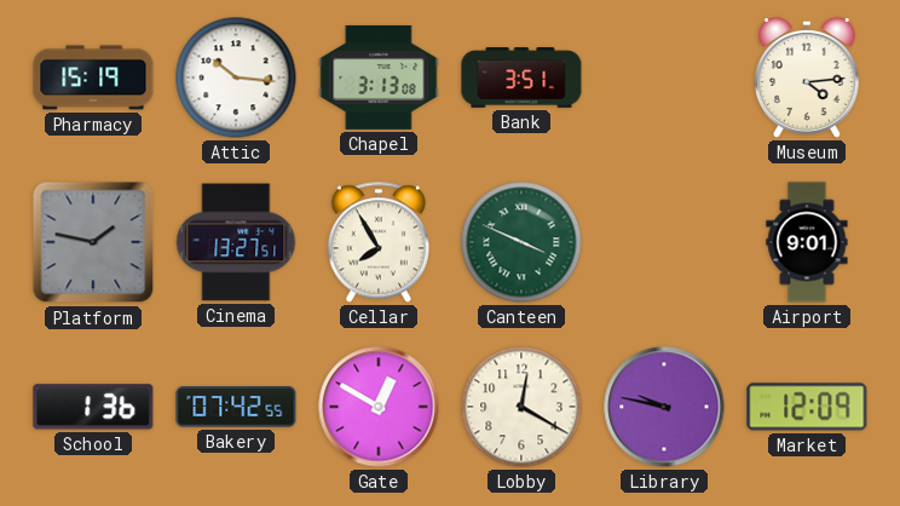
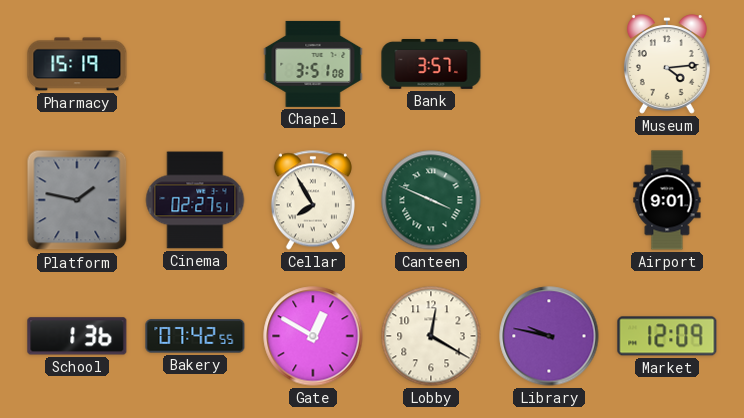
Attic: 10:16 -> none (236, 77)
Chapel: 3:13 -> 3:51 (313, 64)
Bank: 3:51 -> 3:57 (431, 65)
Cinema: 13:27 -> 02:27 (195, 200)
